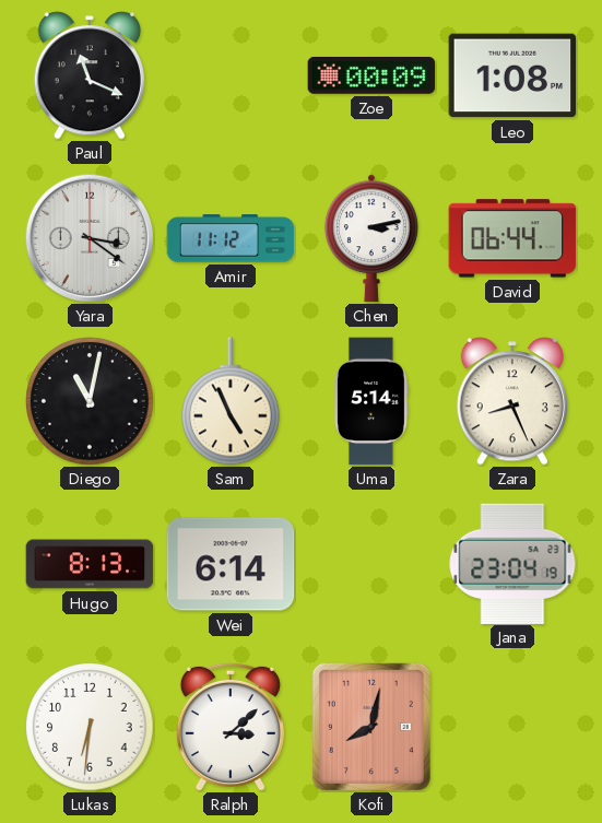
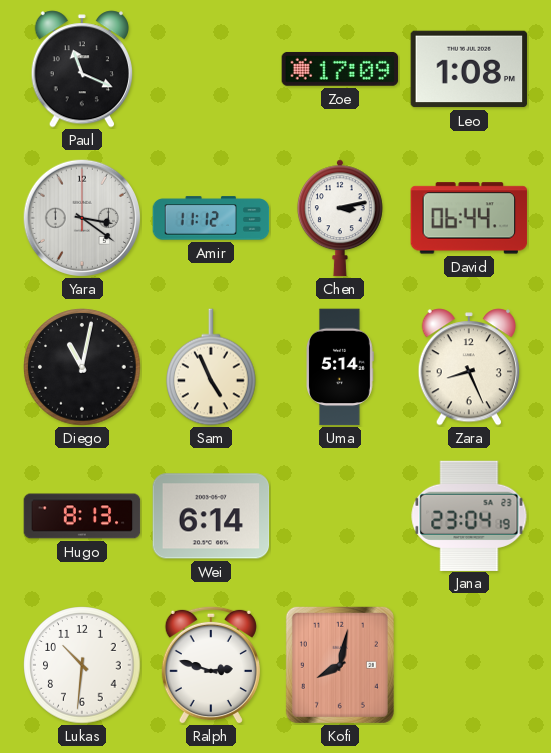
Zoe: 00:09 -> 17:09 (340, 69)
Lukas: 6:31 -> 10:31 (82, 665)
Ralph: 3:08 -> 2:48 (211, 665)
